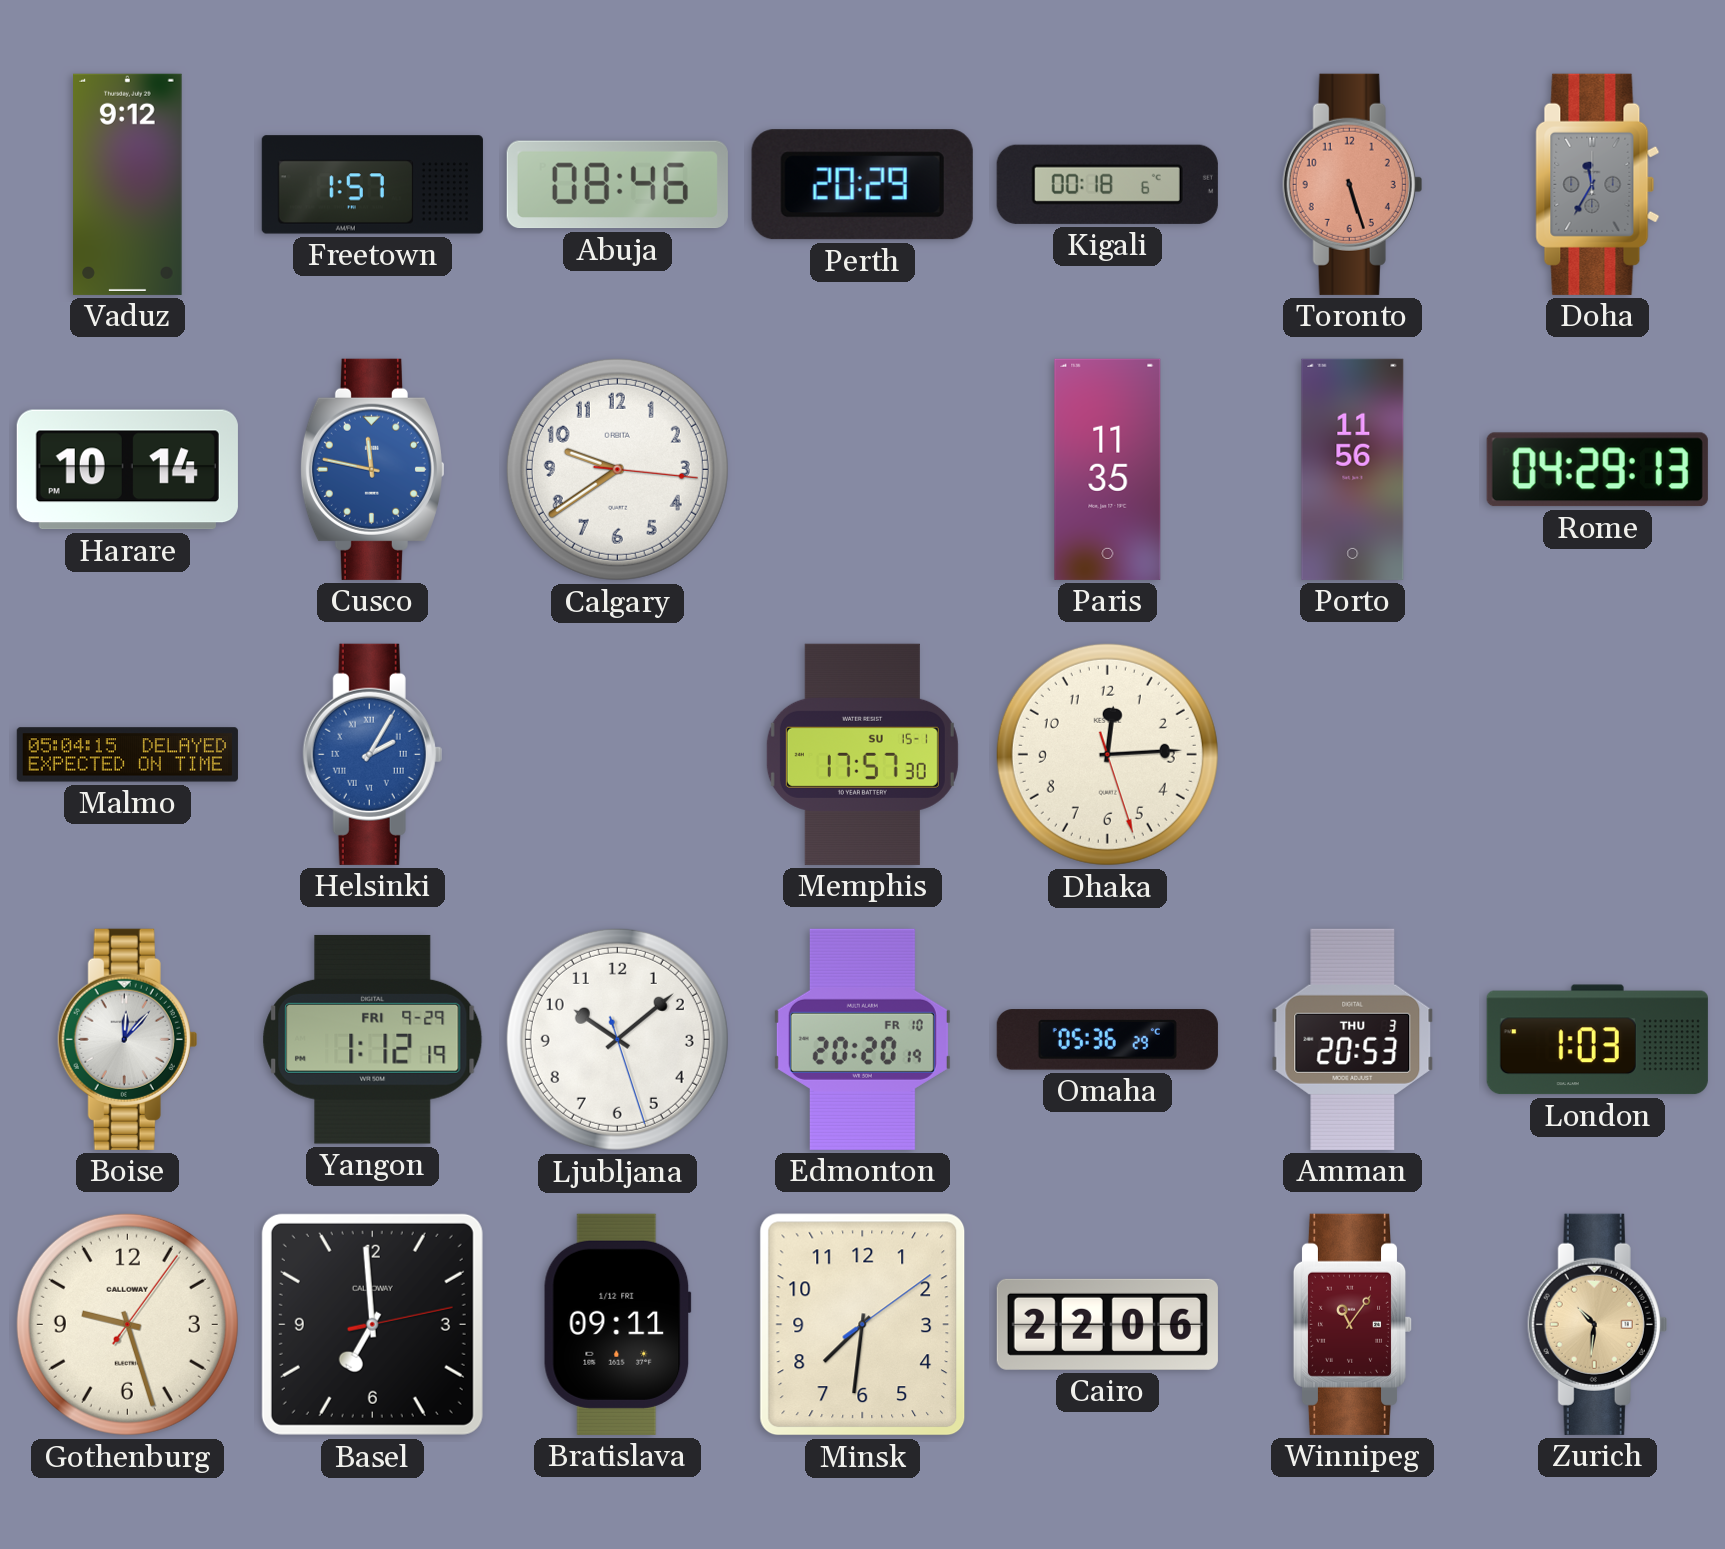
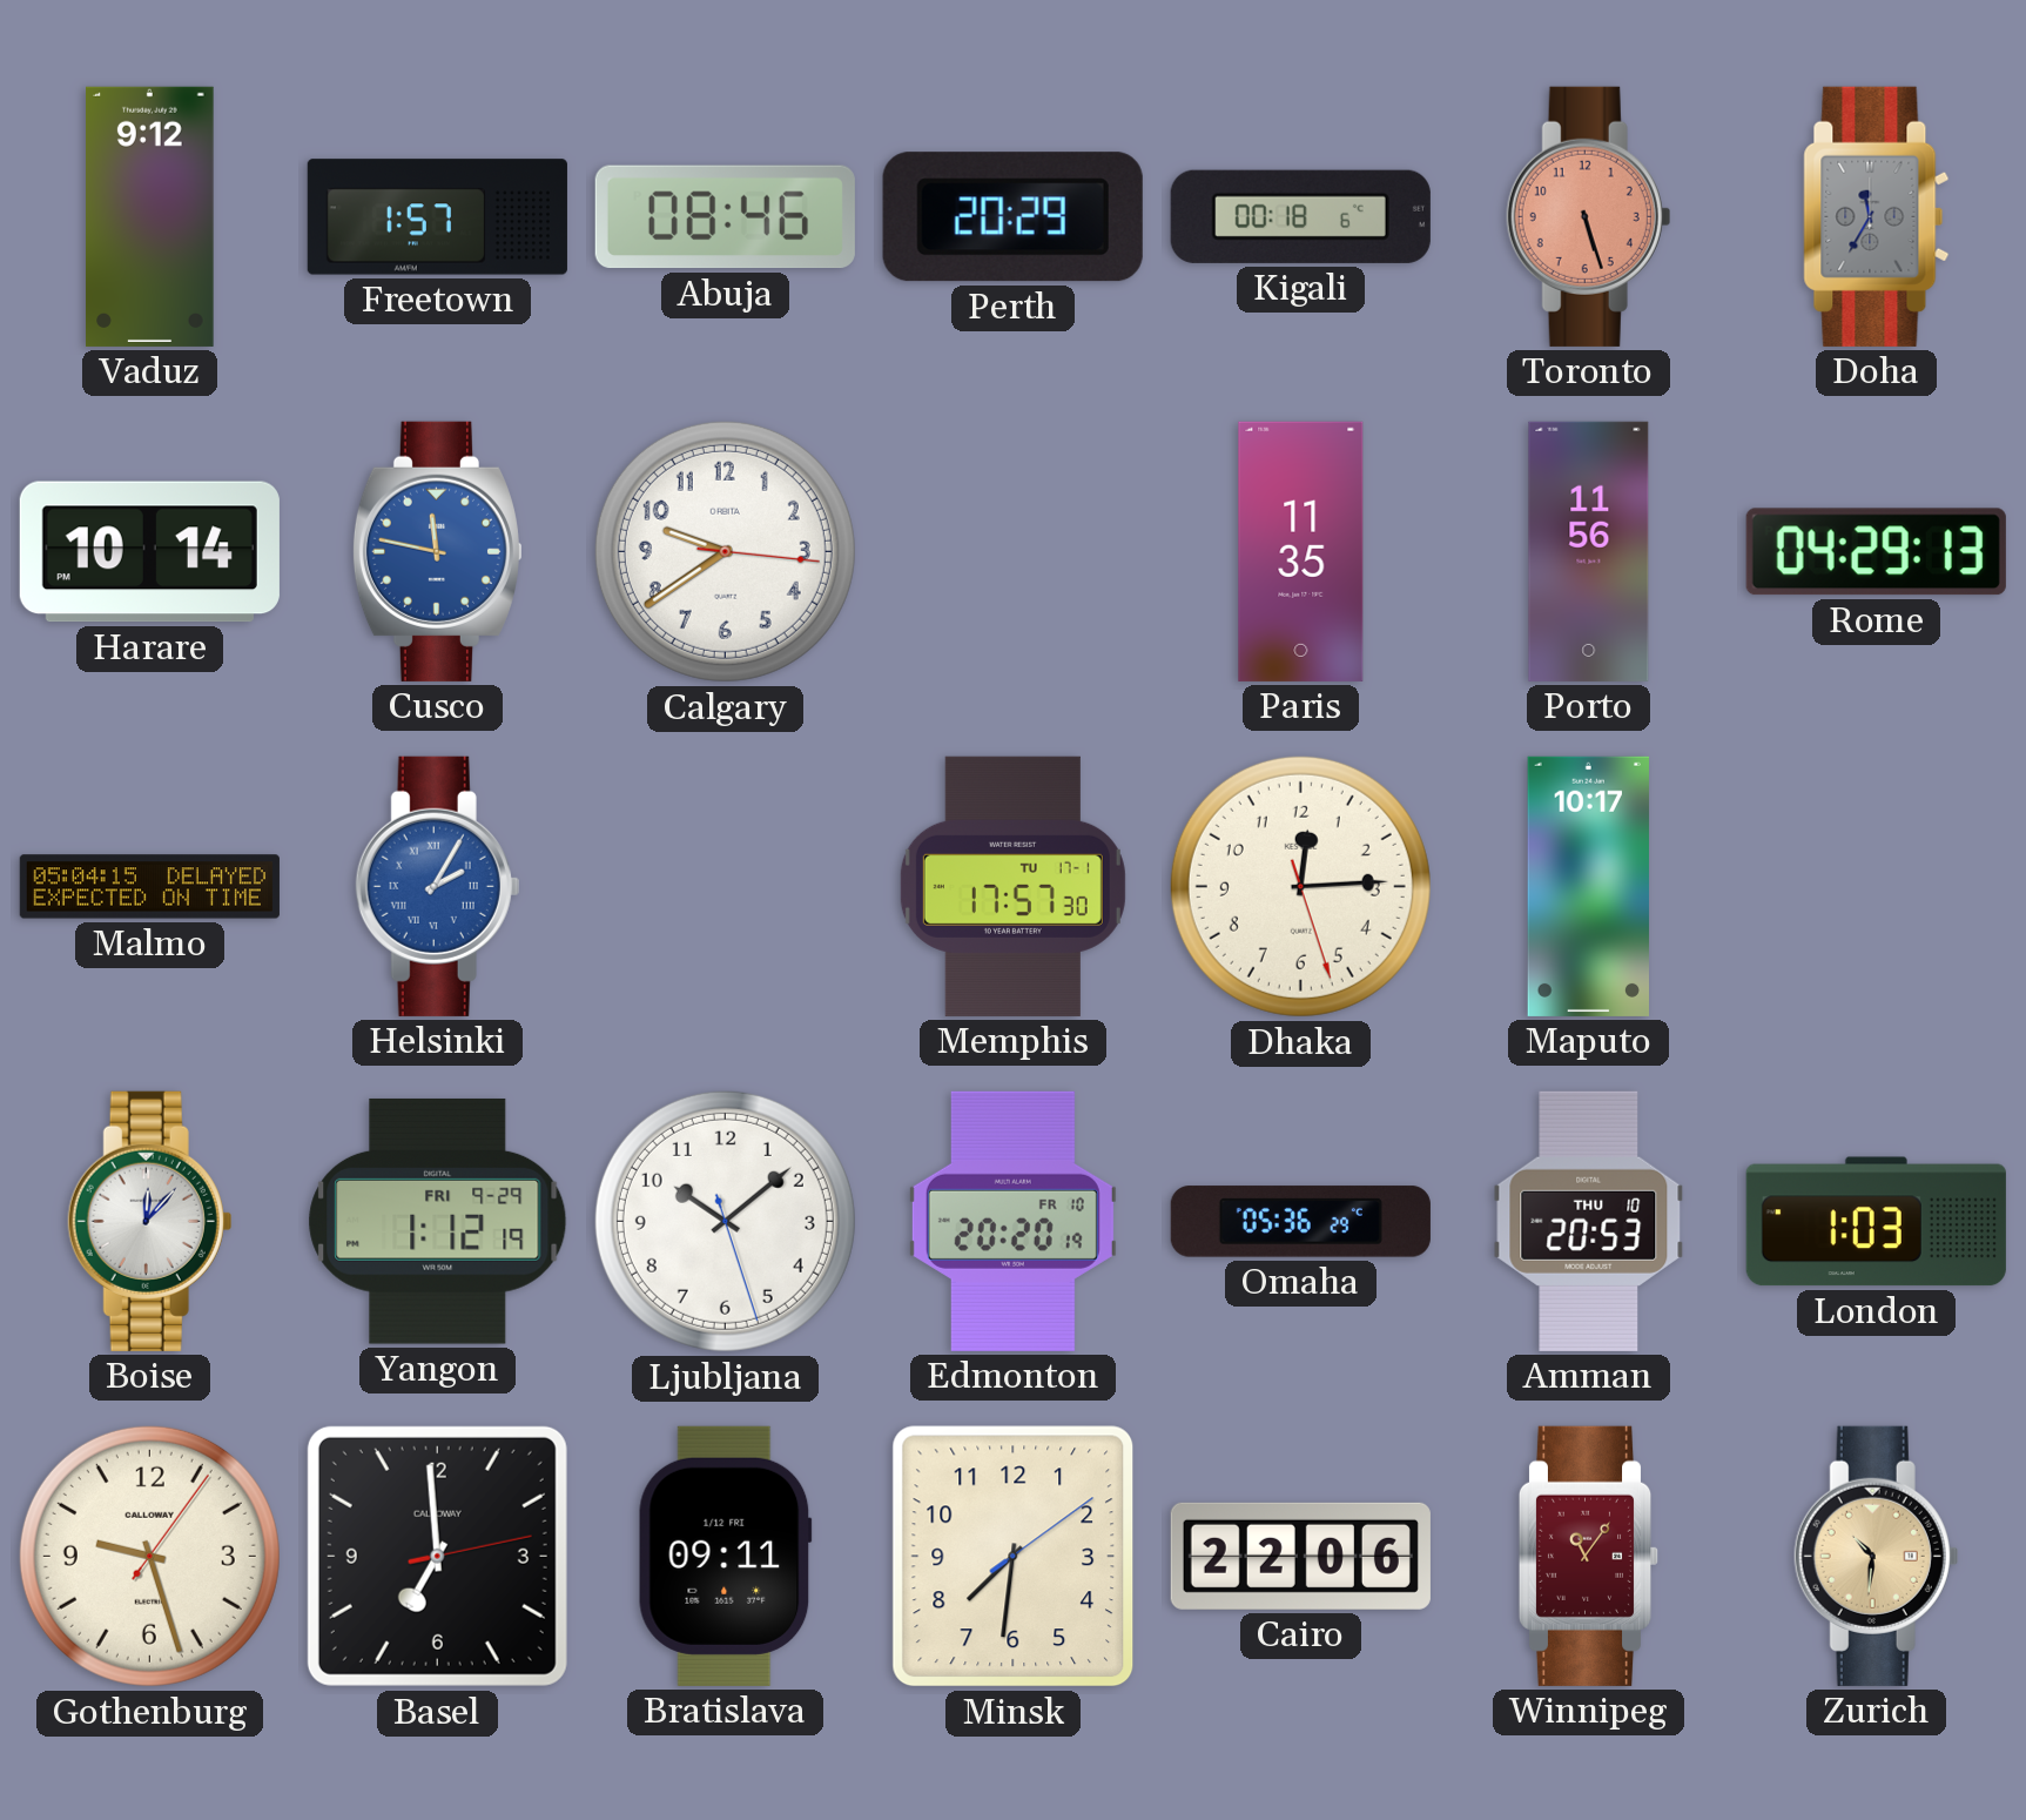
Memphis date: SU 15-1 -> TU 17-1 (1012, 886)
Maputo: none -> 10:17 (1588, 886)
Amman date: THU 3 -> THU 10 (1589, 1221)
